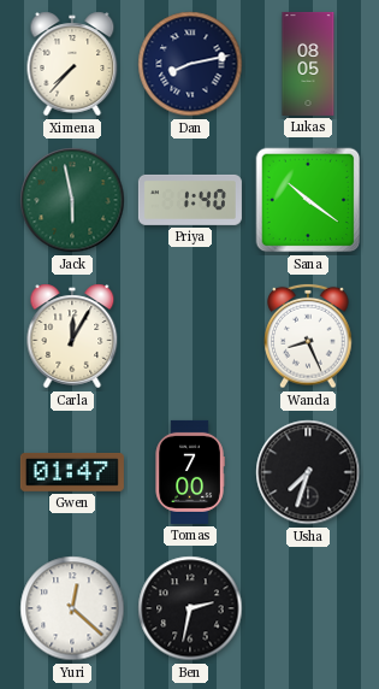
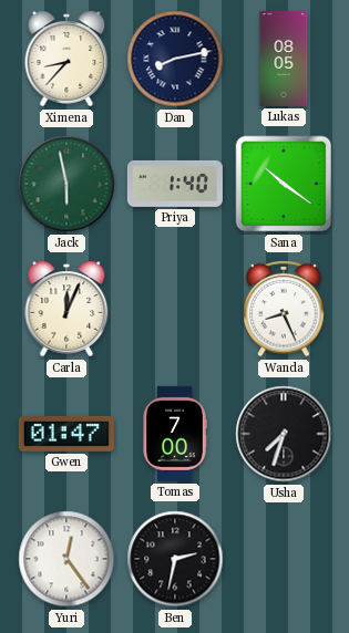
Ximena: 7:37 -> 8:37 (66, 59)
Carla: 12:05 -> 12:04 (66, 309)
Yuri: 12:22 -> 12:24 (66, 559)
